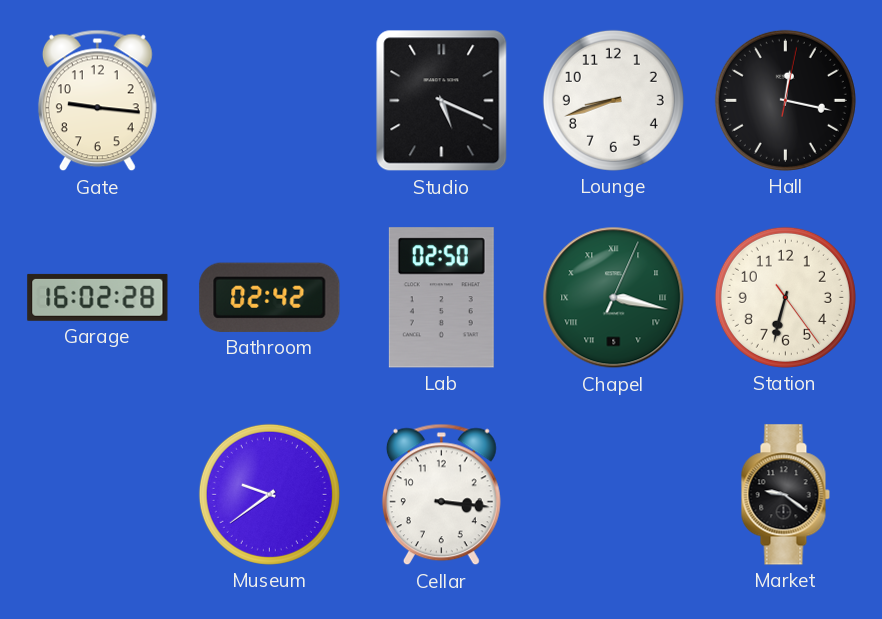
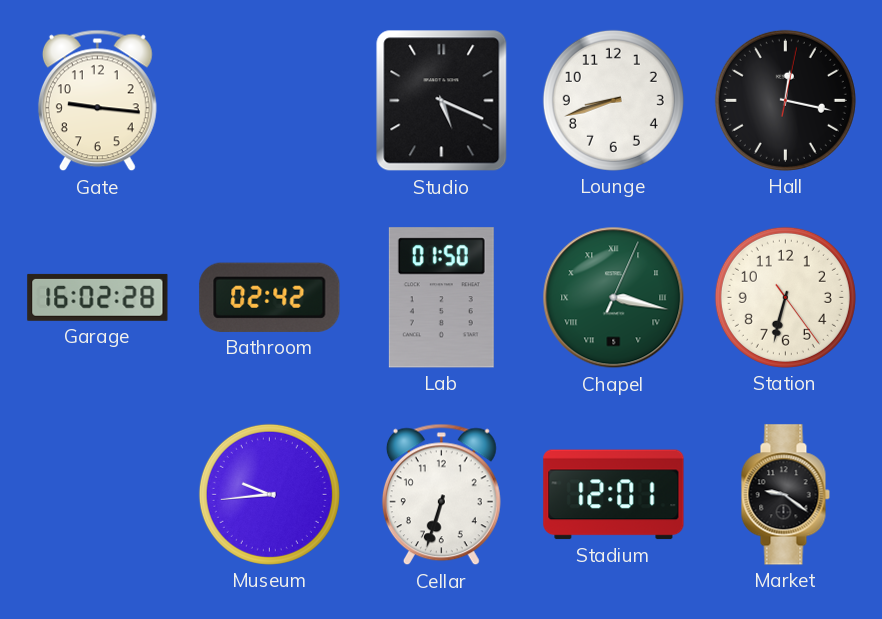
Lab: 02:50 -> 01:50 (441, 298)
Museum: 9:39 -> 9:44 (269, 494)
Cellar: 3:16 -> 6:33 (441, 495)
Stadium: none -> 12:01 (614, 495)
